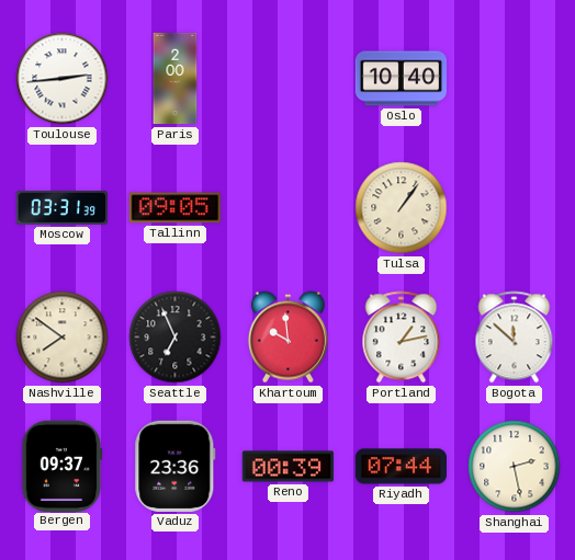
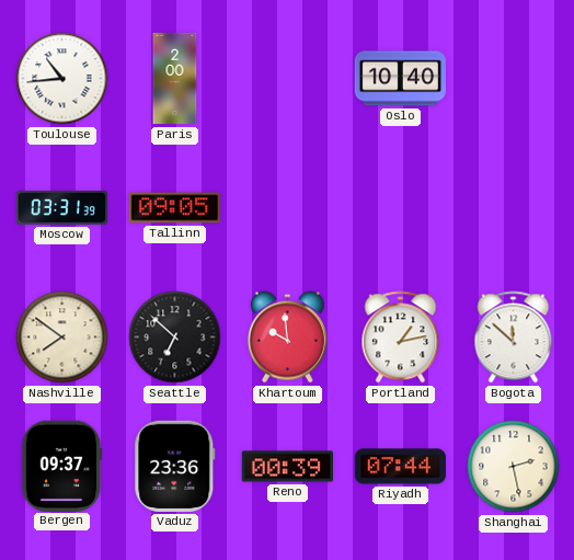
Toulouse: 2:44 -> 10:44 (62, 79)
Tulsa: 1:06 -> none (402, 208)
Seattle: 6:56 -> 6:52 (175, 338)
